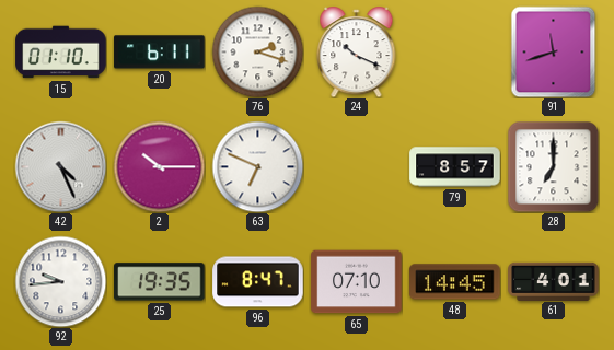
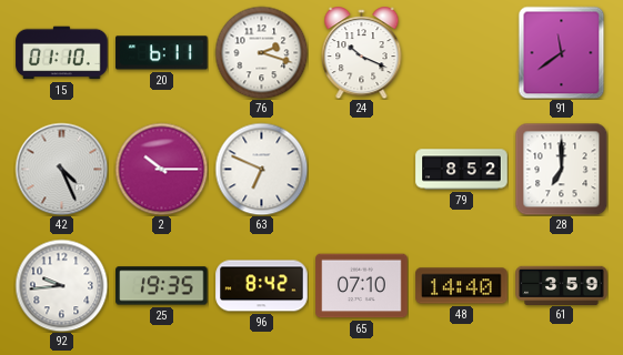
91: 11:42 -> 11:39 (562, 52)
79: 8:57 -> 8:52 (462, 170)
96: 8:47 -> 8:42 (262, 286)
48: 14:45 -> 14:40 (462, 286)
61: 4:01 -> 3:59 (562, 285)
